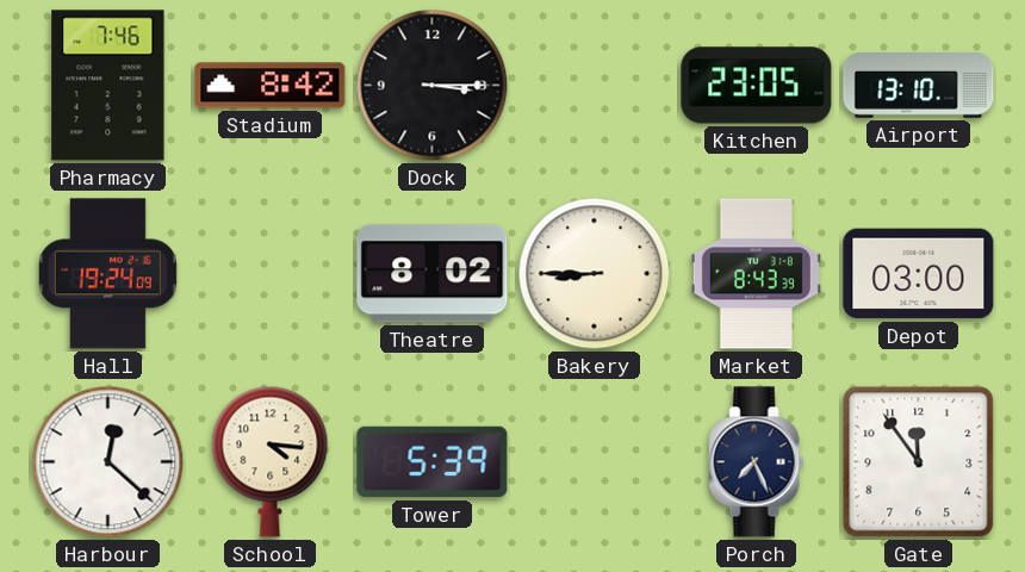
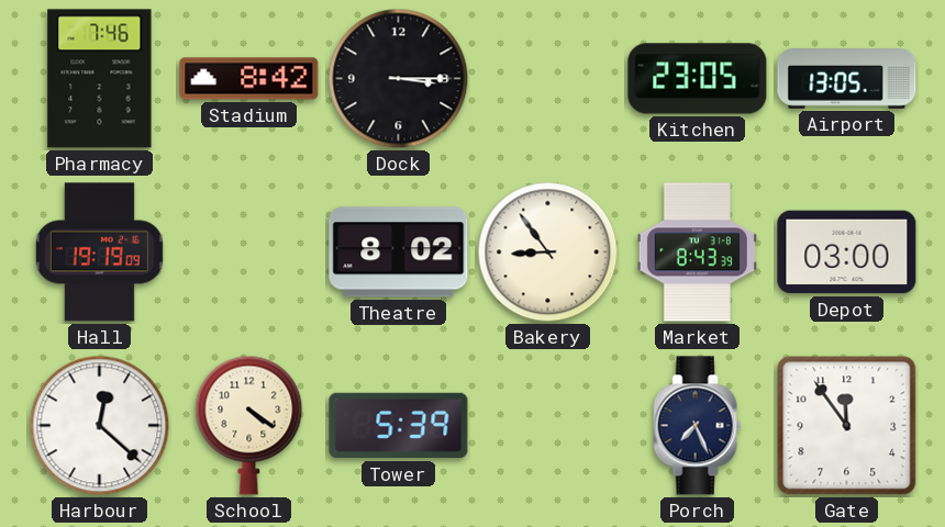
Airport: 13:10 -> 13:05 (847, 79)
Hall: 19:24 -> 19:19 (99, 253)
Bakery: 8:45 -> 8:54 (548, 253)
School: 4:16 -> 4:21 (249, 425)
